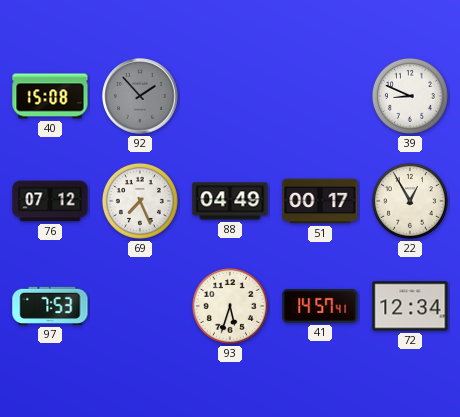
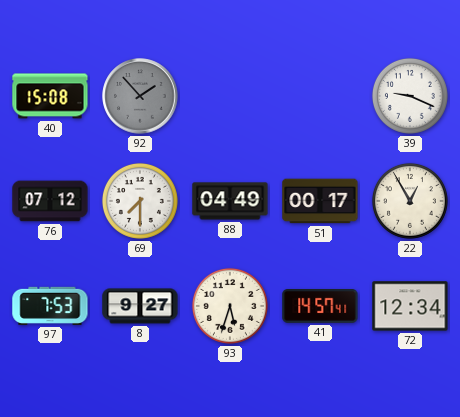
39: 8:49 -> 9:19 (410, 96)
69: 7:26 -> 7:30 (140, 201)
8: none -> 9:27 (140, 306)
